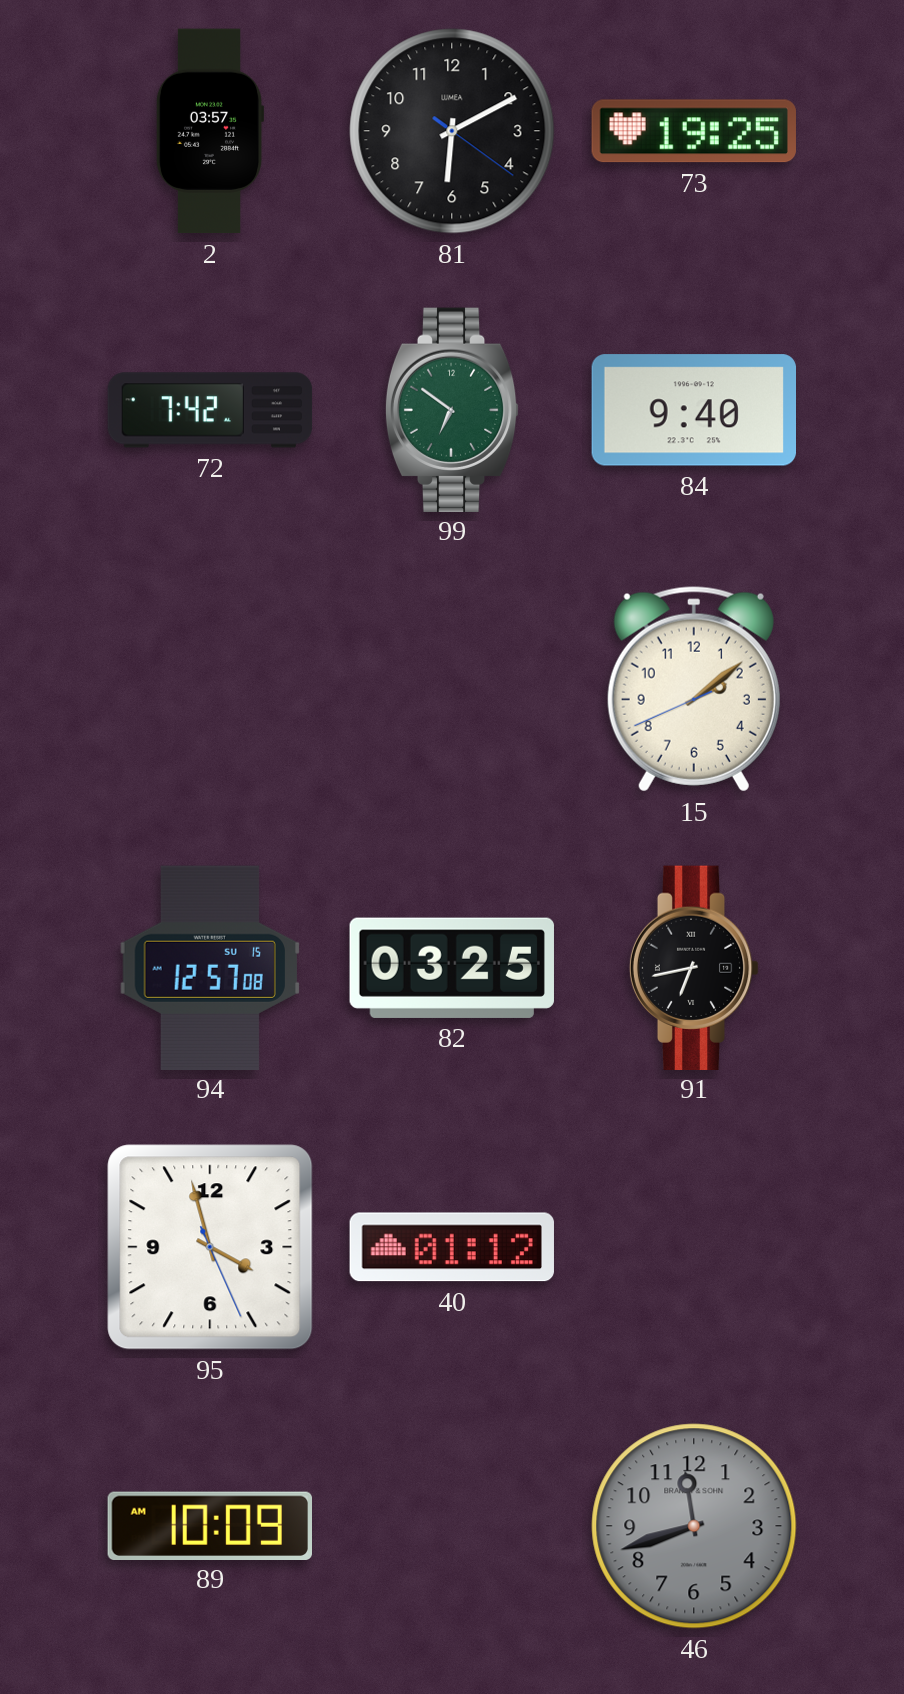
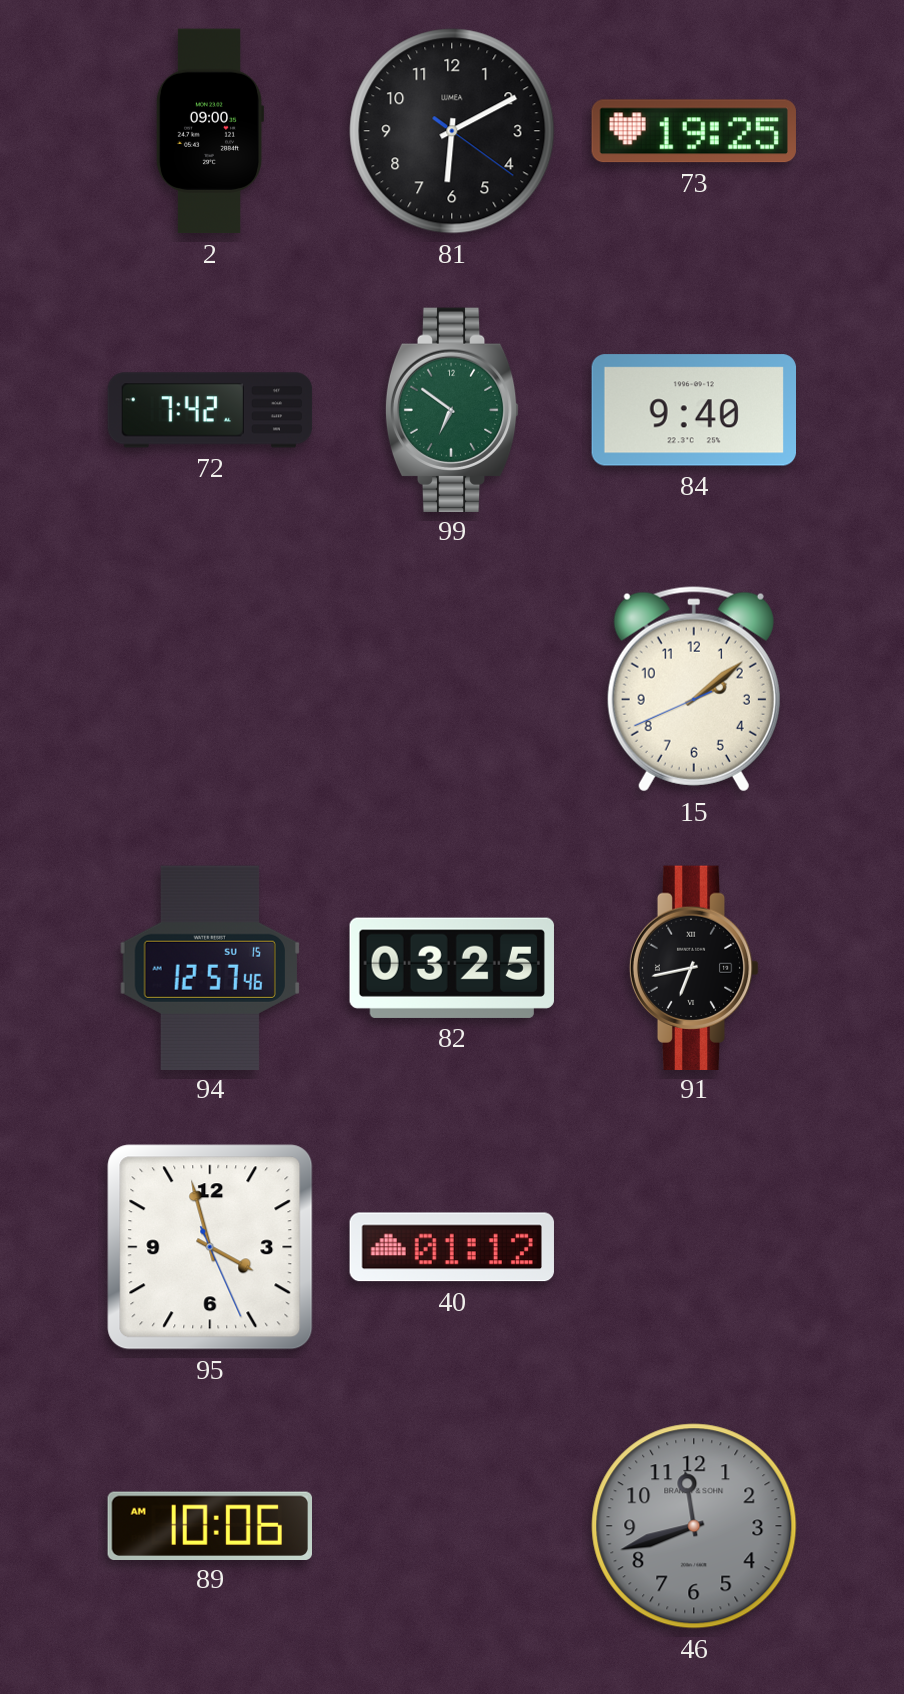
2: 03:57 -> 09:00 (210, 131)
94: 12:57:08 -> 12:57:46 (209, 967)
89: 10:09 -> 10:06 (209, 1525)
